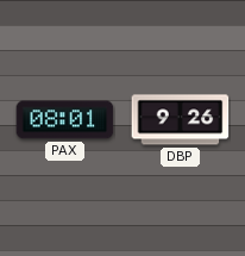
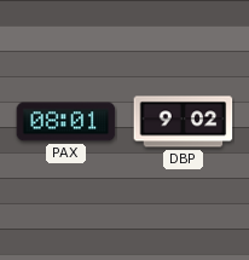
DBP: 9:26 -> 9:02 (184, 122)
